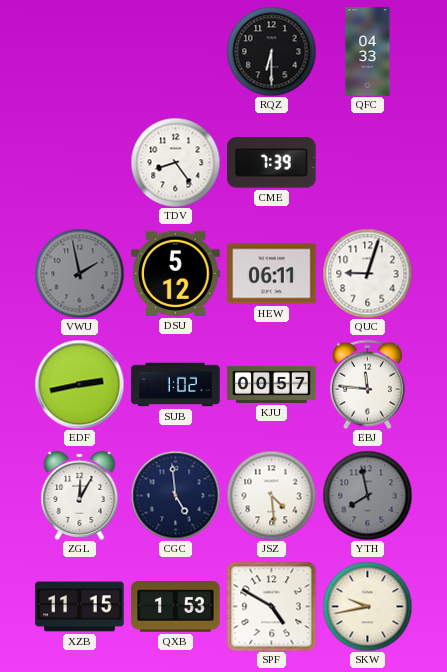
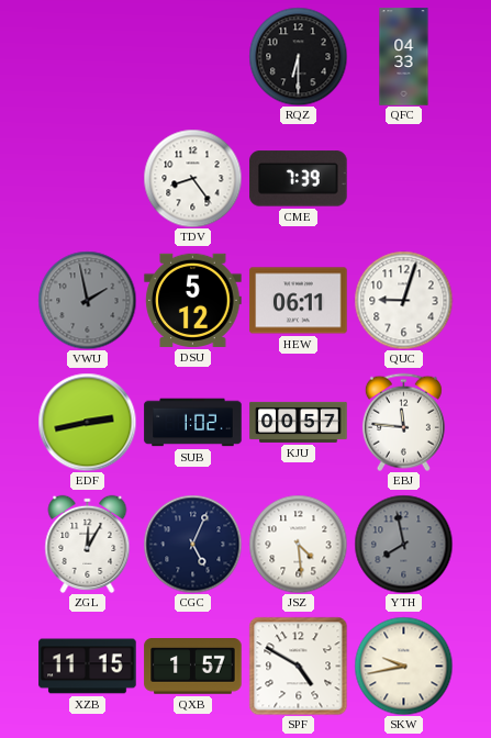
CGC: 4:59 -> 5:04 (192, 544)
QXB: 1:53 -> 1:57 (193, 667)
